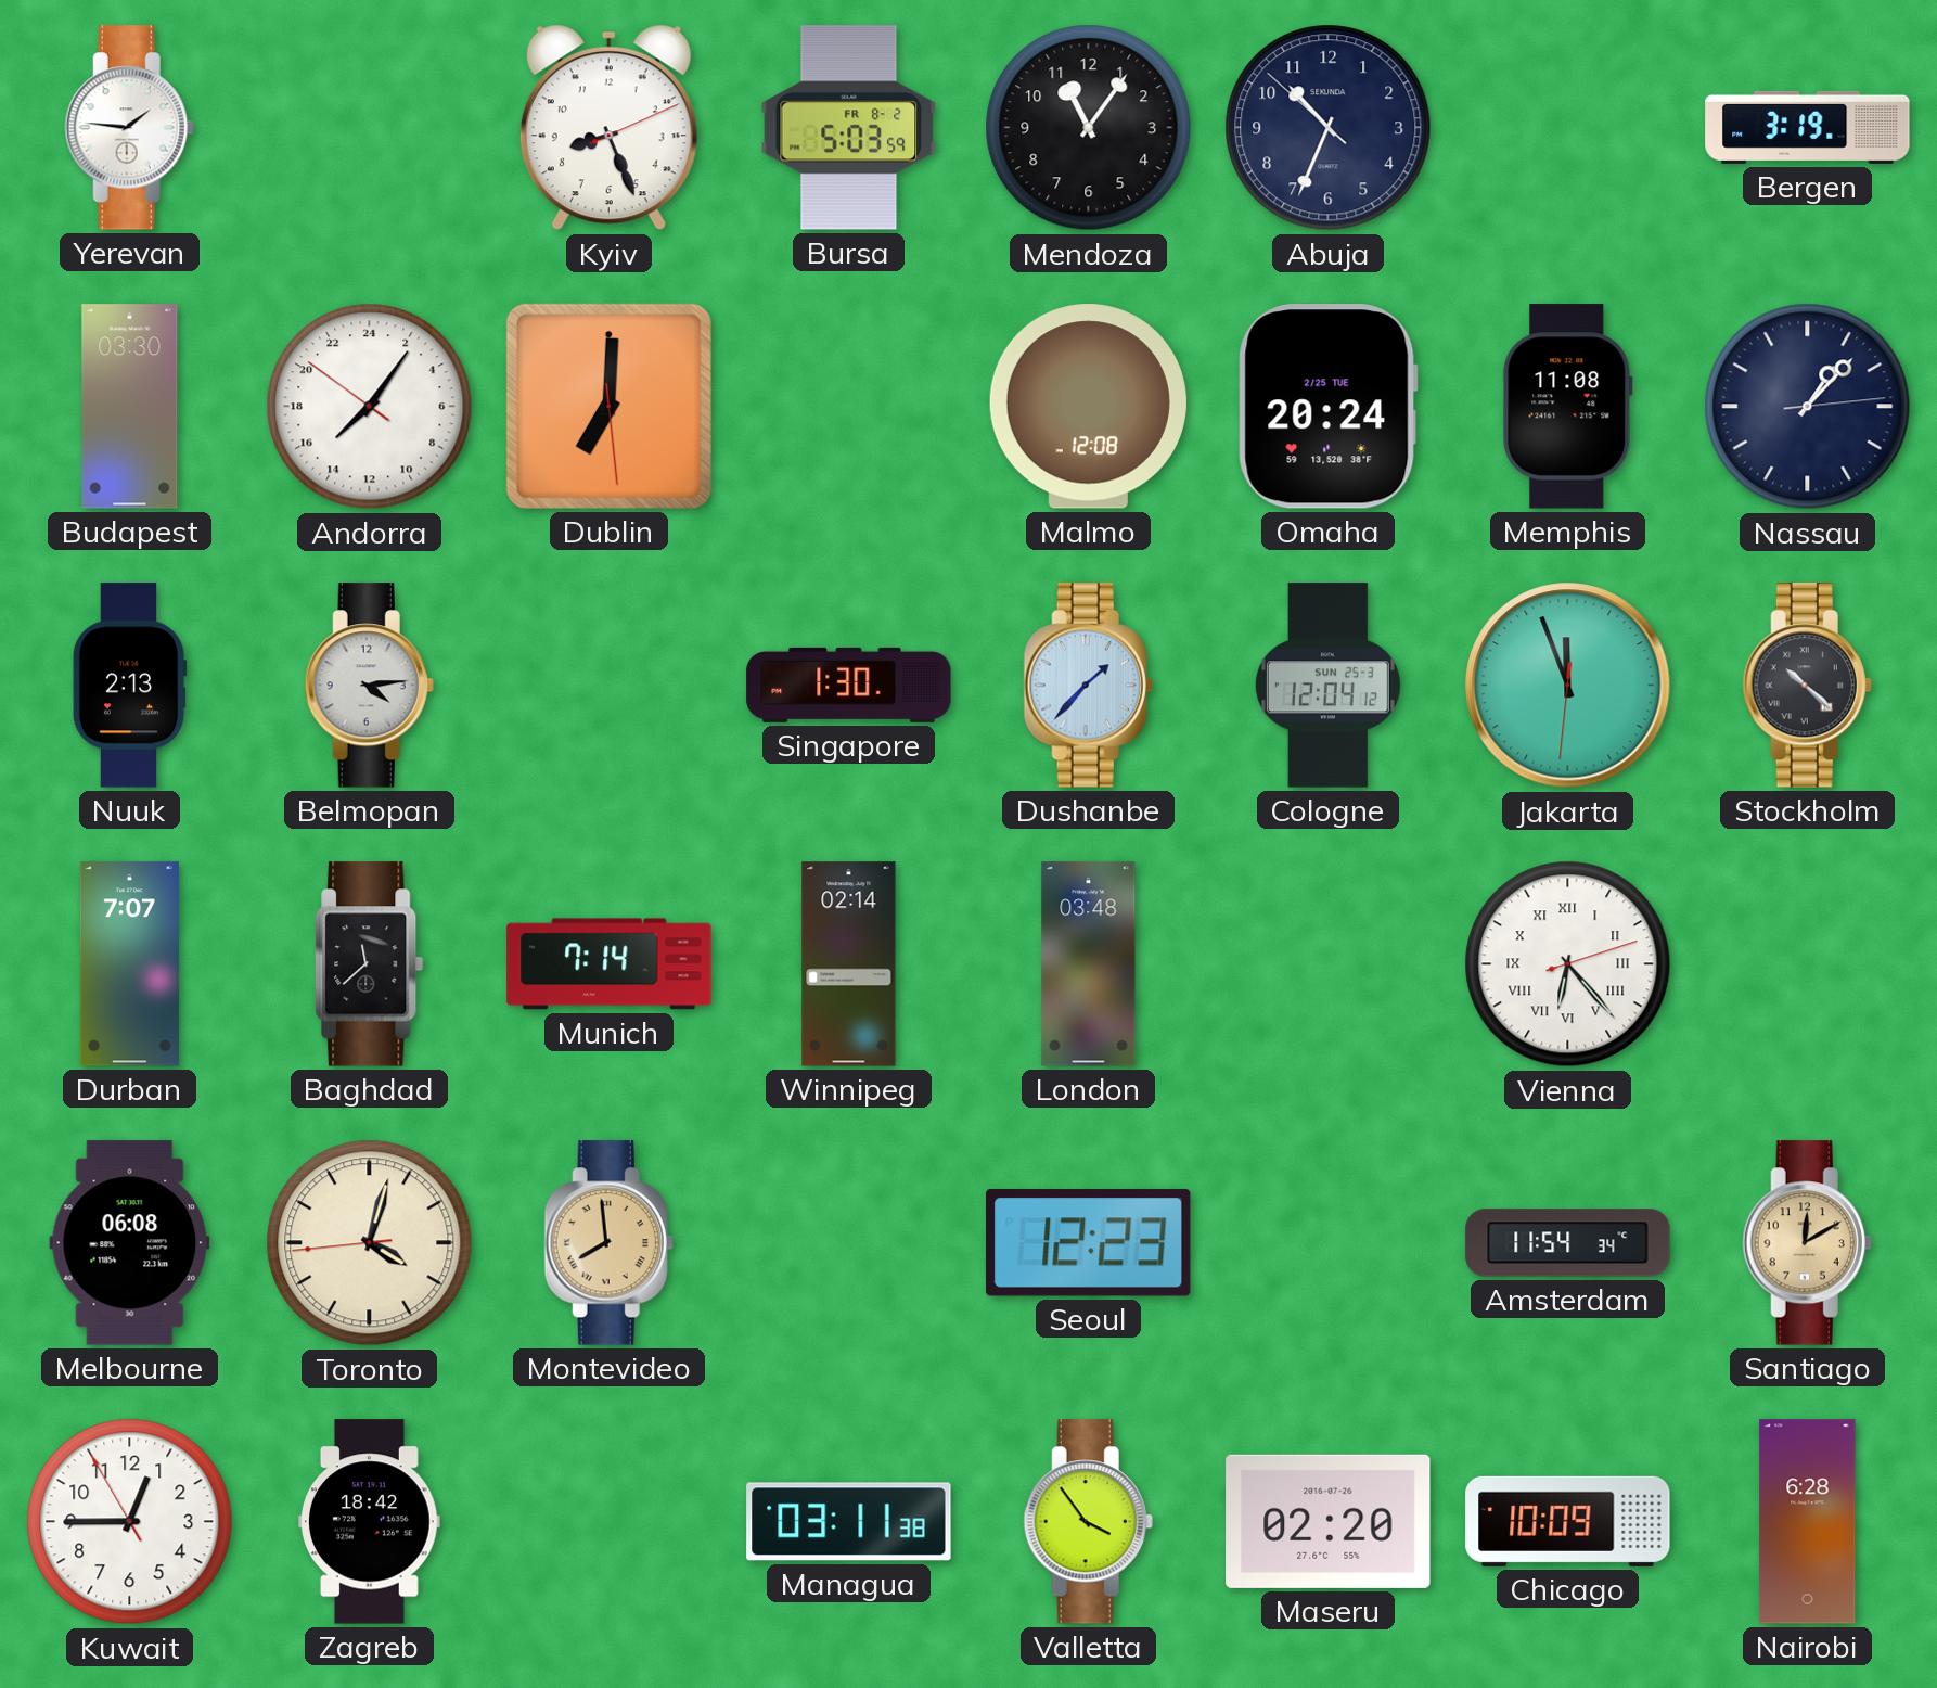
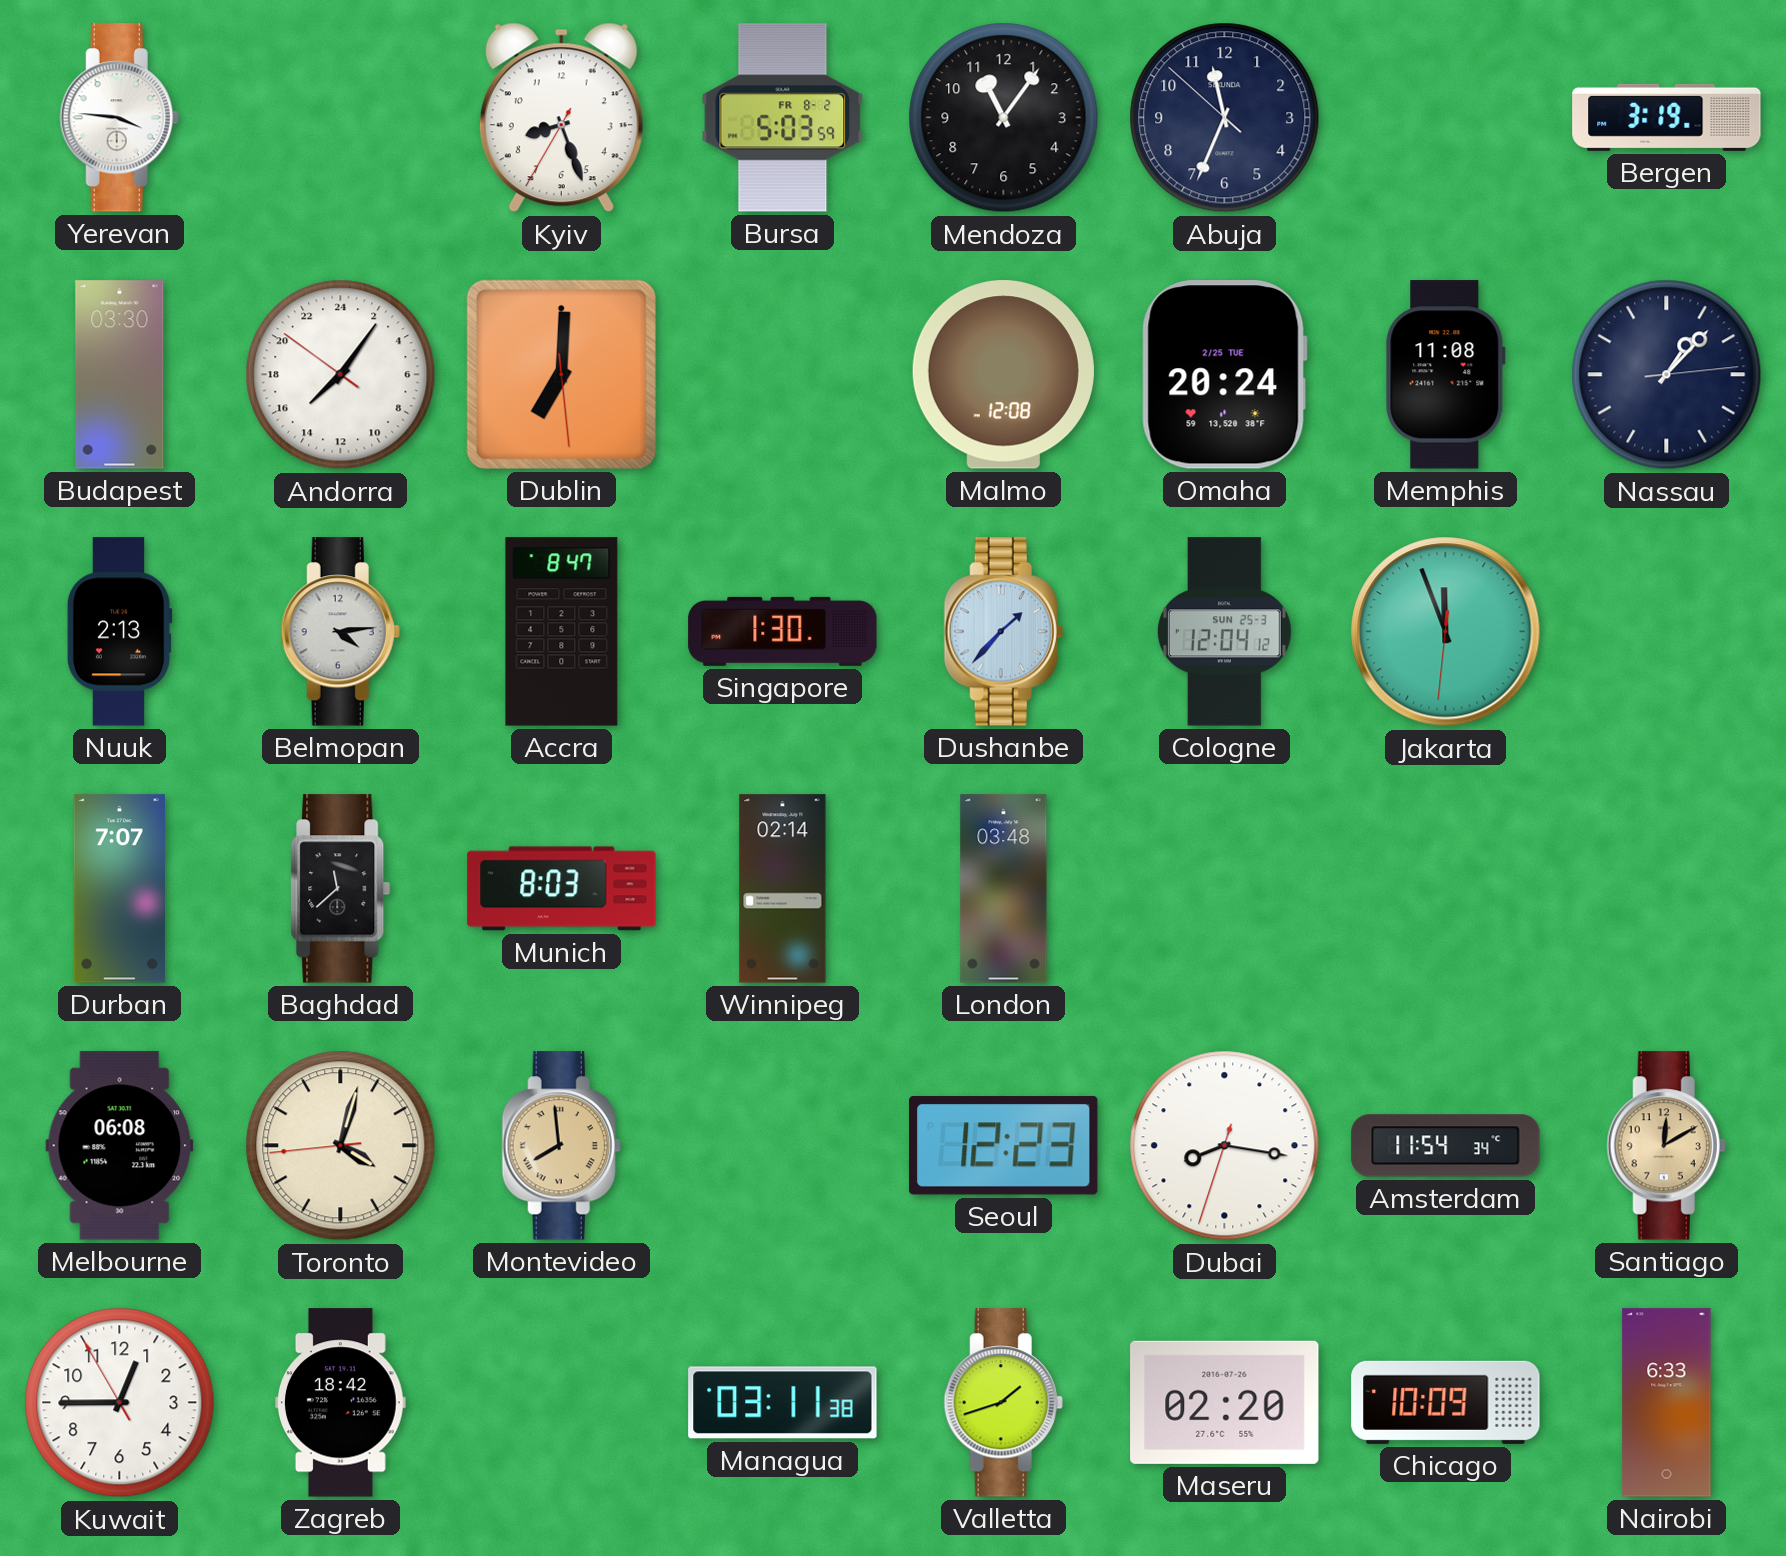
Yerevan: 1:46 -> 3:46 (119, 118)
Kyiv: 8:26:11 -> 8:26:35 (561, 118)
Abuja: 10:33 -> 11:33 (1225, 118)
Accra: none -> 8:47 (562, 632)
Stockholm: 10:22 -> none (1807, 686)
Munich: 7:14 -> 8:03 (562, 889)
Vienna: 6:23 -> none (1568, 964)
Dubai: none -> 8:16 (1225, 1146)
Valletta: 3:54 -> 1:42 (1003, 1403)
Nairobi: 6:28 -> 6:33 (1667, 1403)
